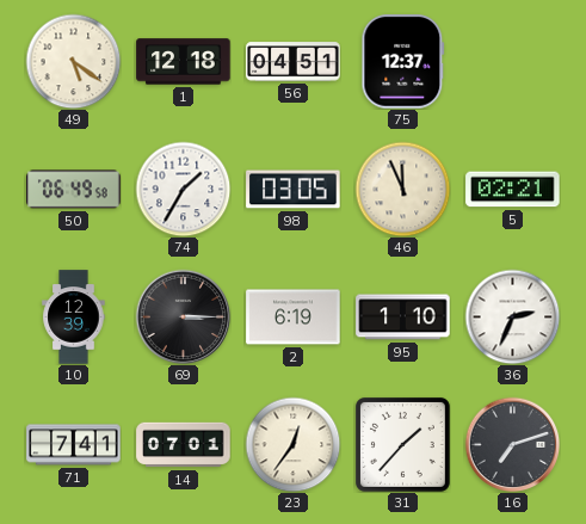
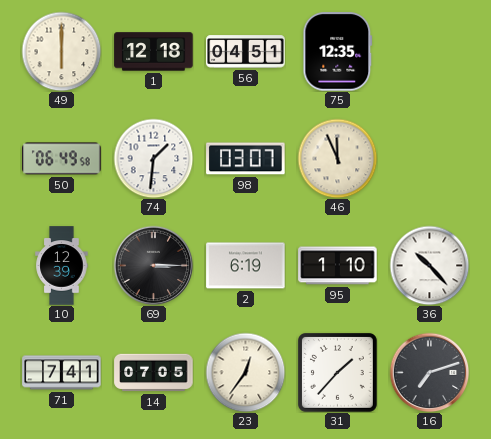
49: 5:21 -> 6:00 (61, 51)
75: 12:37 -> 12:35 (338, 52)
74: 1:35 -> 1:31 (153, 158)
98: 03:05 -> 03:07 (246, 159)
5: 02:21 -> none (513, 190)
36: 2:34 -> 10:23 (429, 265)
14: 07:01 -> 07:05 (154, 373)
